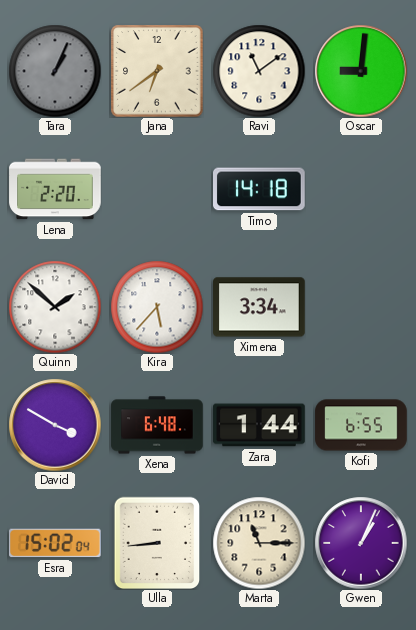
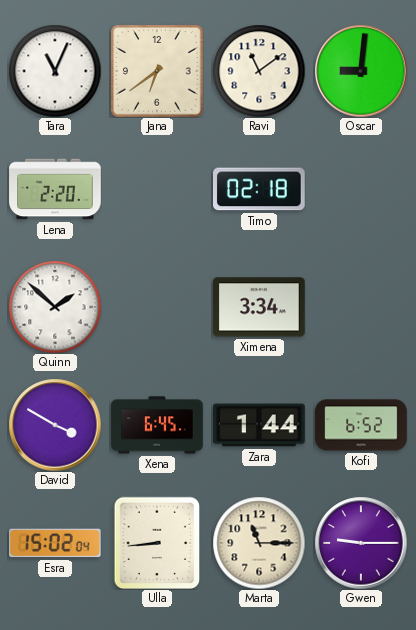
Tara: 1:04 -> 11:04 (55, 71)
Tara dial: grey -> white (55, 71)
Timo: 14:18 -> 02:18 (260, 189)
Kira: 5:37 -> none (157, 307)
Xena: 6:48 -> 6:45 (157, 425)
Kofi: 6:55 -> 6:52 (361, 425)
Gwen: 1:04 -> 9:15 (361, 543)
